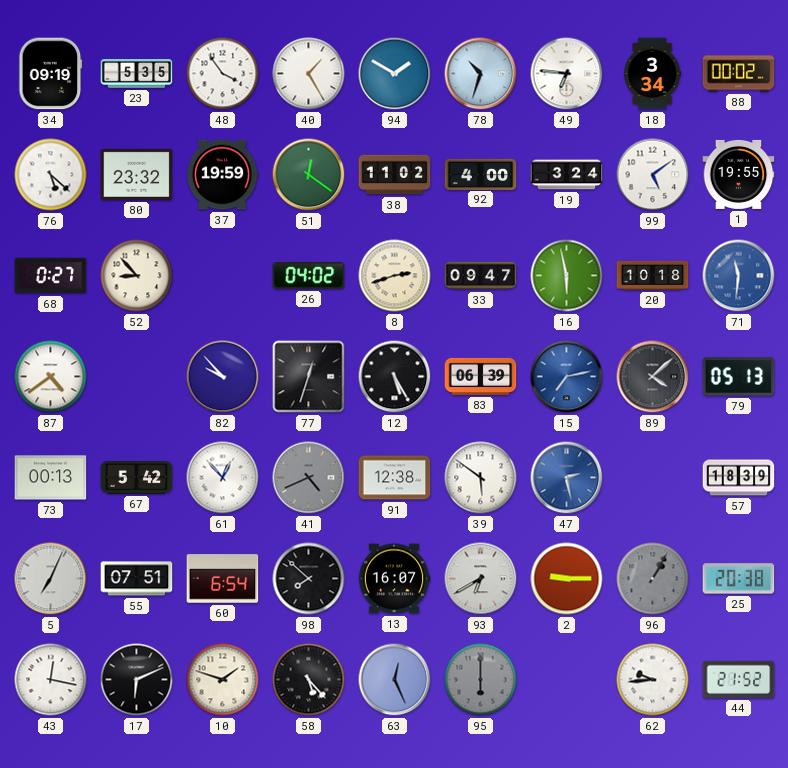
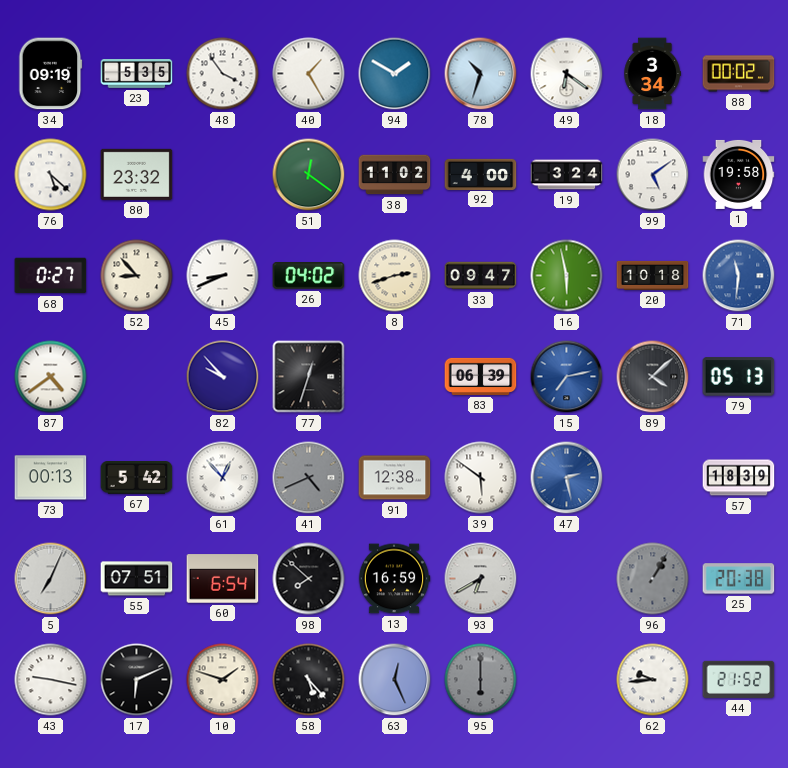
49: 6:46 -> 6:21 (567, 74)
37: 19:59 -> none (222, 175)
1: 19:55 -> 19:58 (739, 174)
45: none -> 8:41 (223, 276)
12: 5:25 -> none (395, 377)
13: 16:07 -> 16:59 (394, 579)
2: 9:15 -> none (567, 579)
43: 12:17 -> 9:17 (51, 680)
